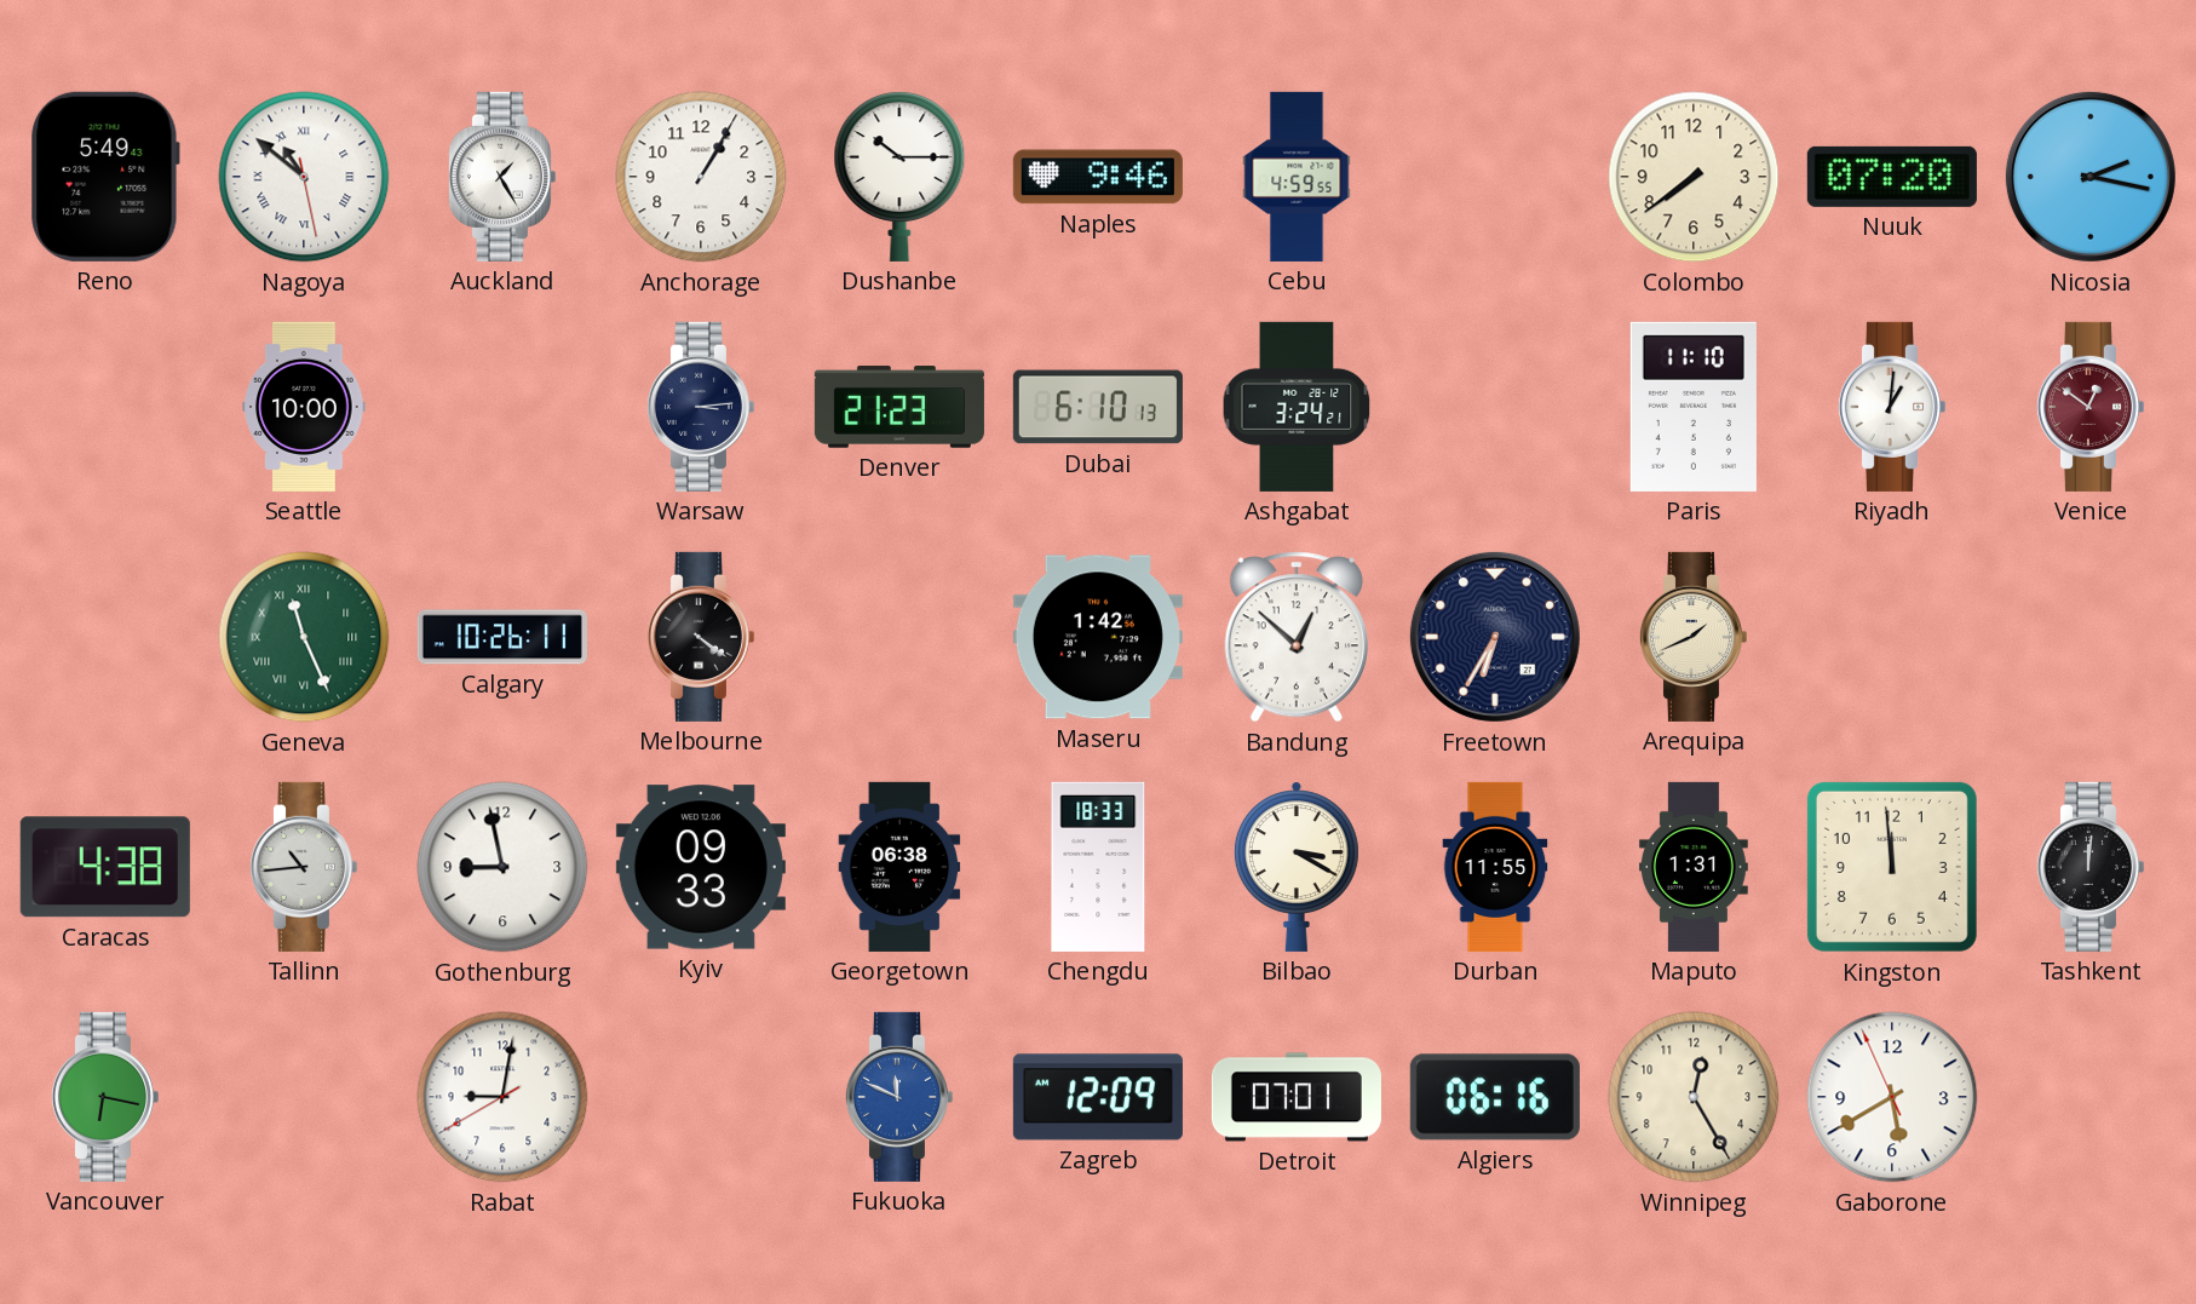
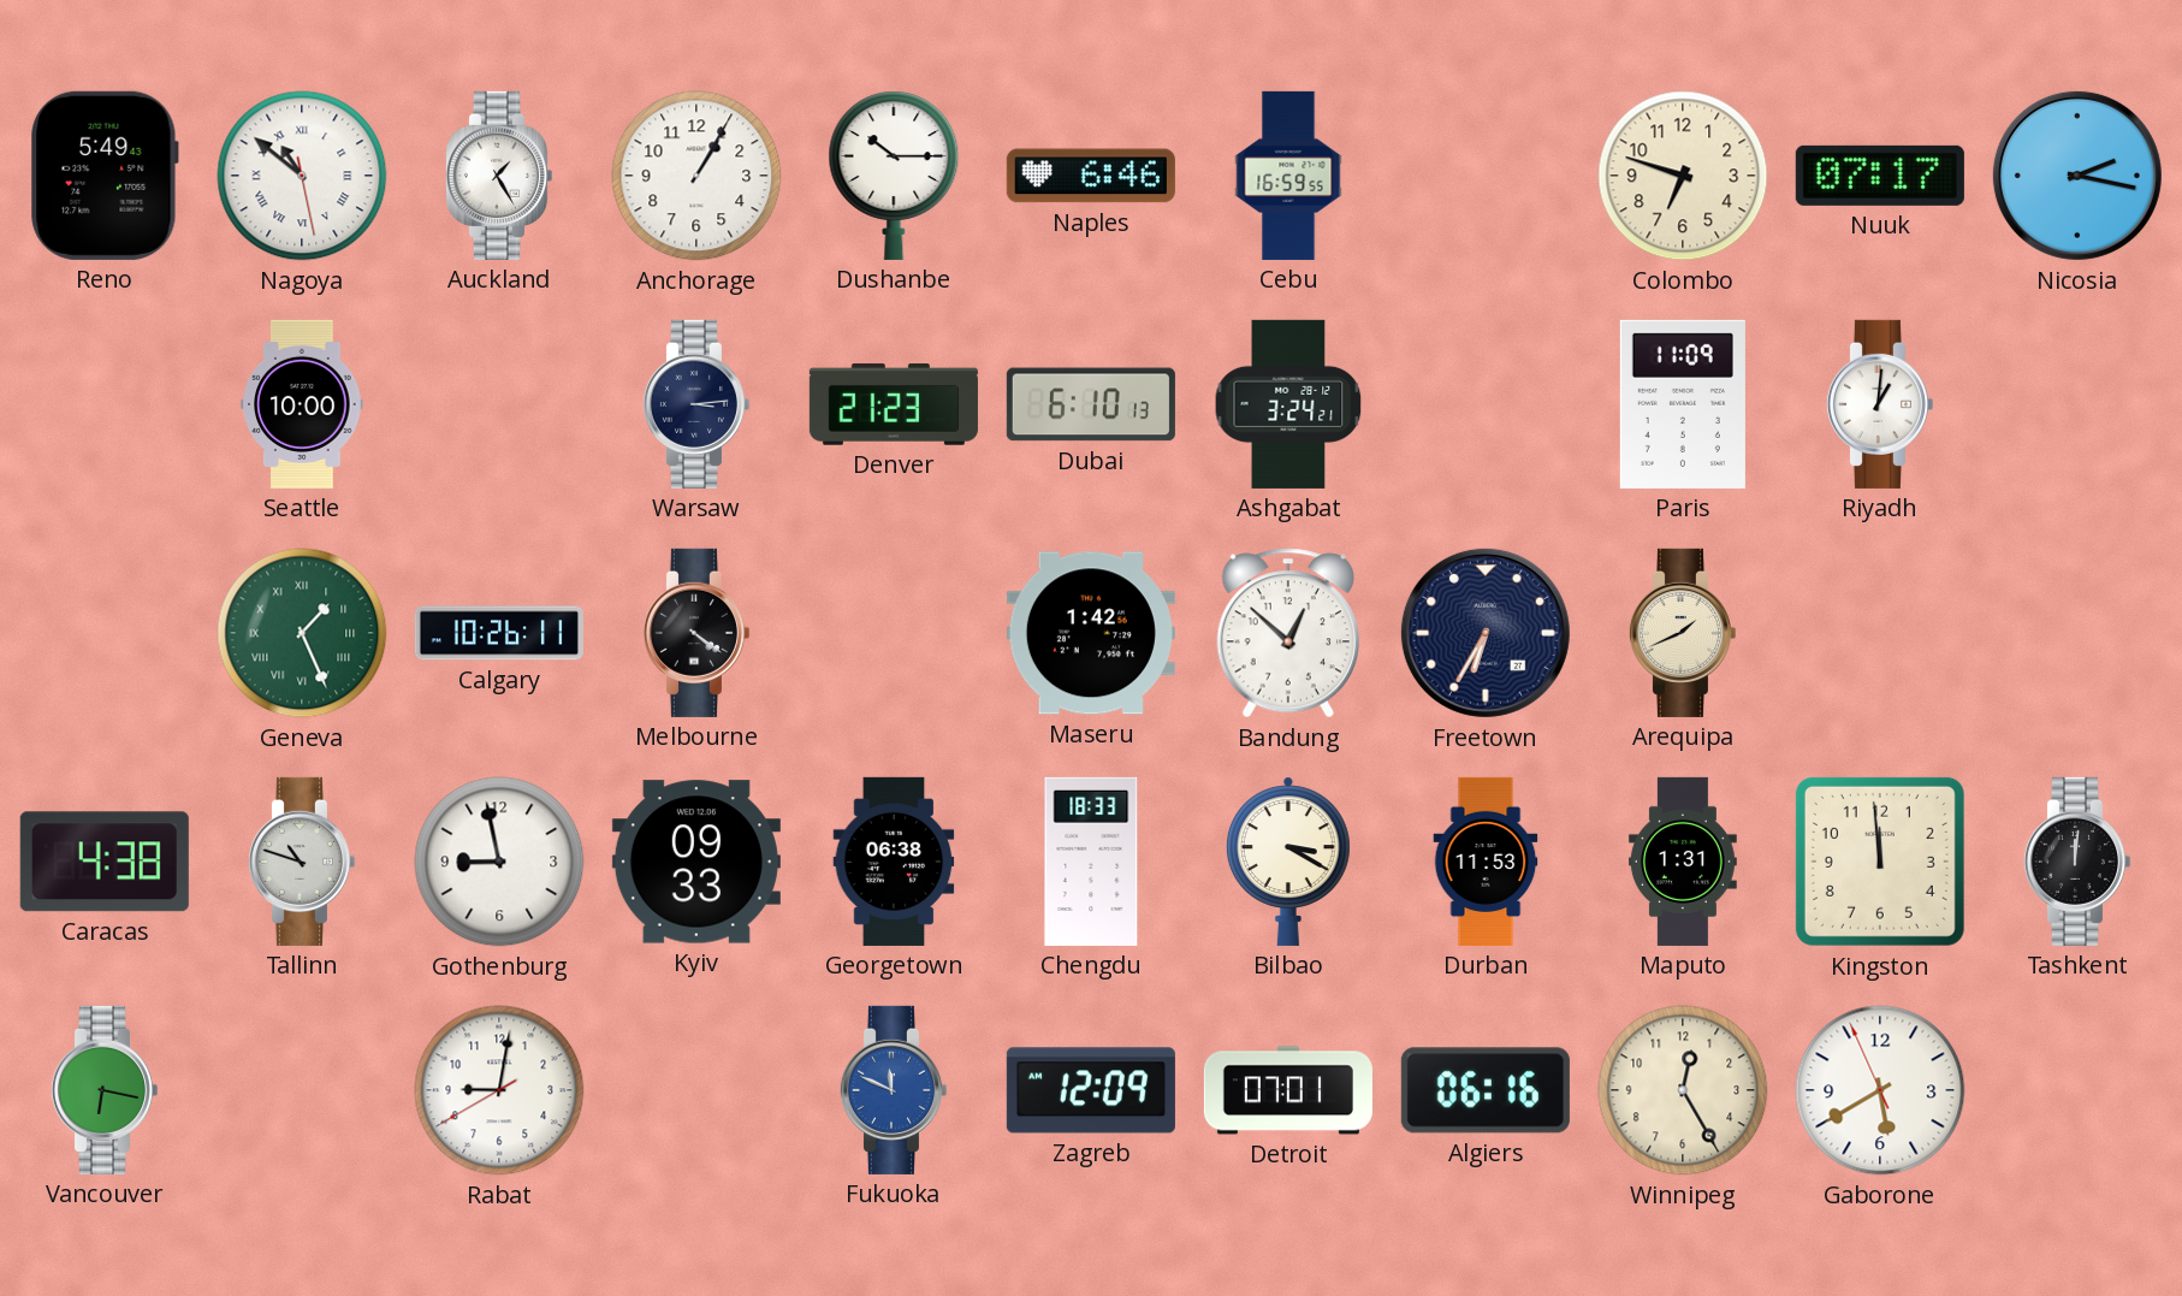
Naples: 9:46 -> 6:46 (1091, 176)
Cebu: 4:59 -> 16:59 (1288, 176)
Colombo: 7:39 -> 6:48 (1683, 176)
Nuuk: 07:20 -> 07:17 (1880, 176)
Paris: 11:10 -> 11:09 (1683, 404)
Venice: 12:51 -> none (2089, 407)
Geneva: 11:26 -> 1:26 (302, 633)
Tallinn: 10:44 -> 10:48 (301, 862)
Durban: 11:55 -> 11:53 (1486, 862)
